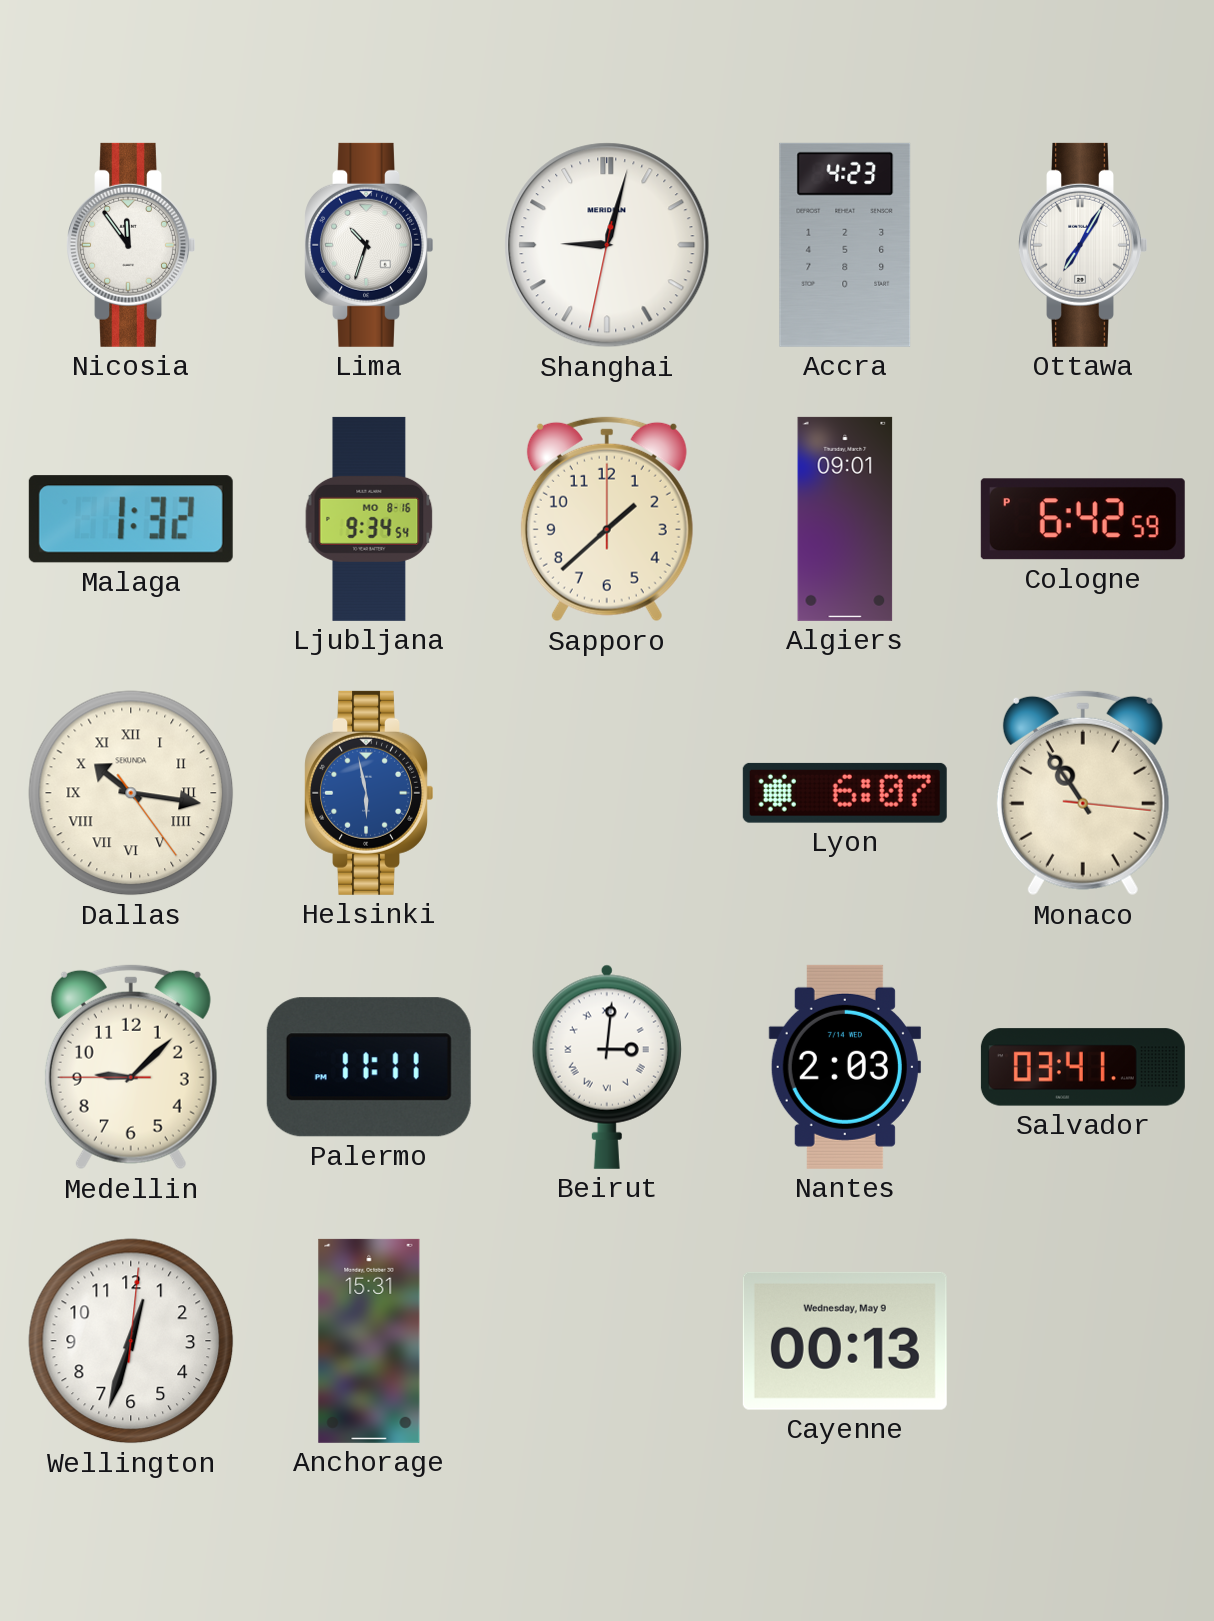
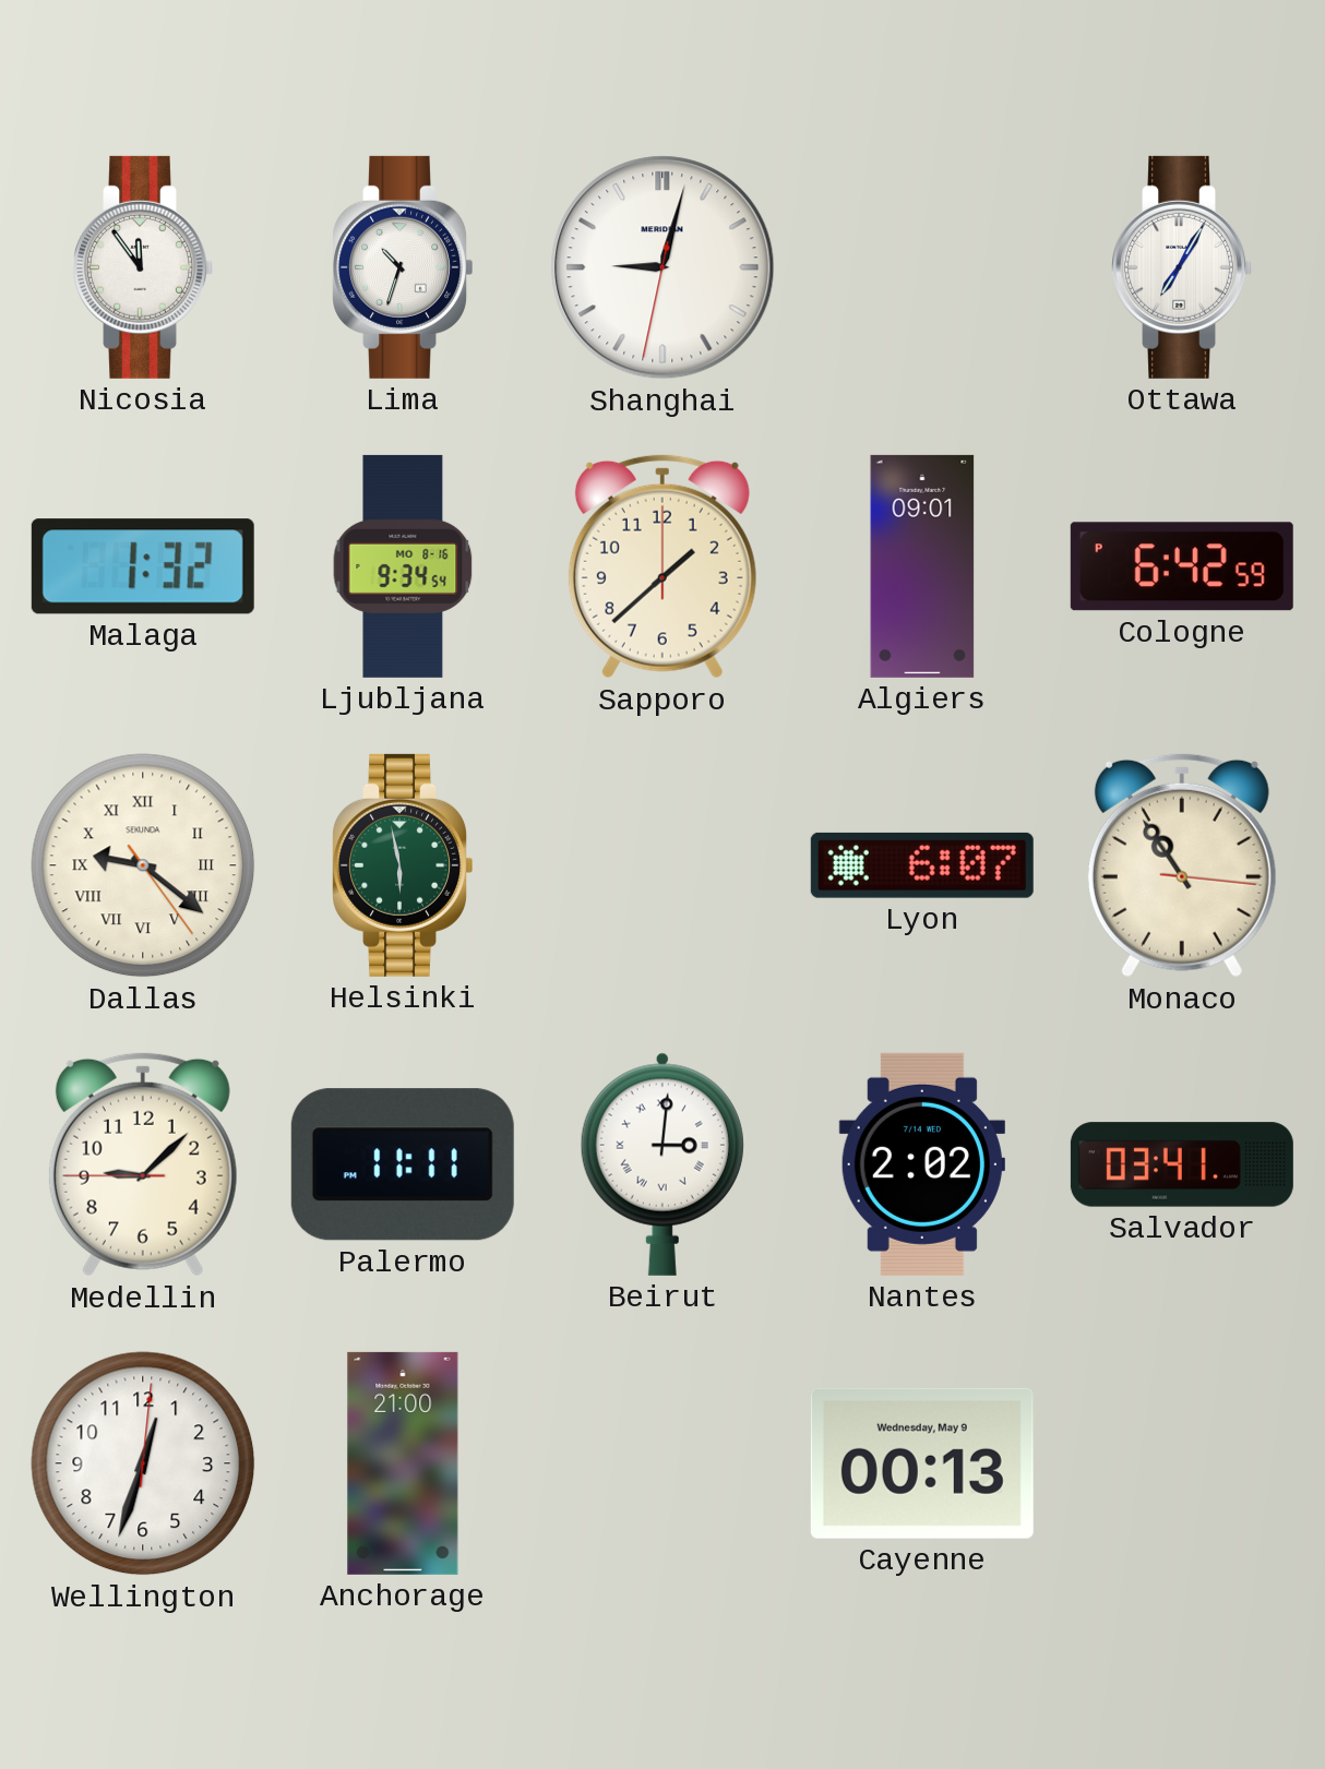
Accra: 4:23 -> none (845, 245)
Dallas: 10:16 -> 9:21 (143, 865)
Helsinki dial: blue -> green (402, 865)
Nantes: 2:03 -> 2:02 (922, 1164)
Anchorage: 15:31 -> 21:00 (403, 1463)
